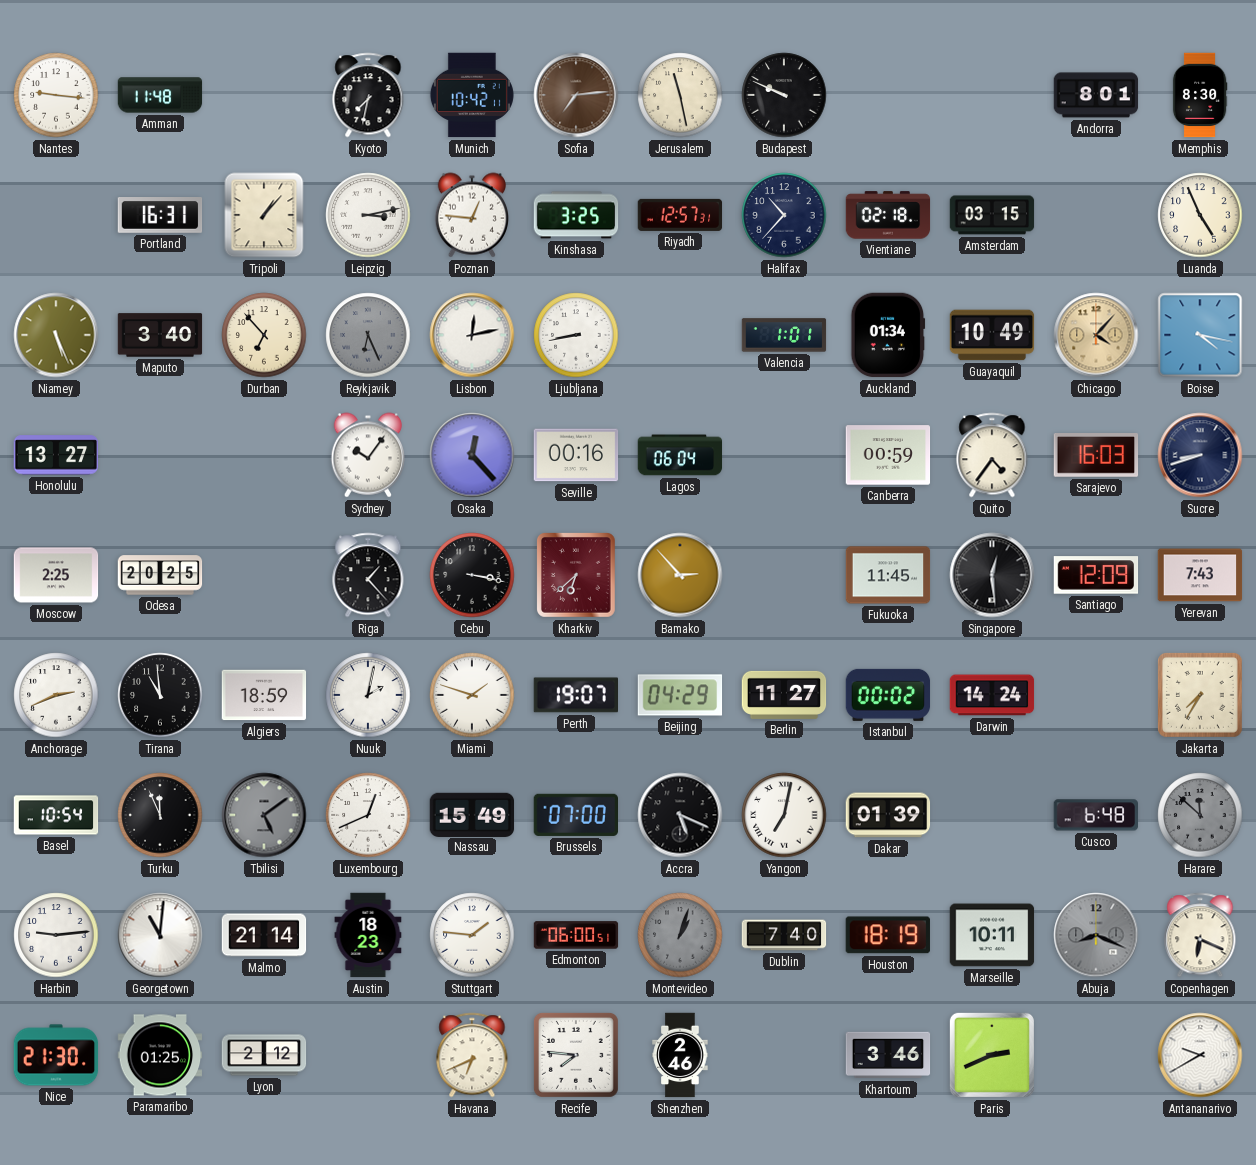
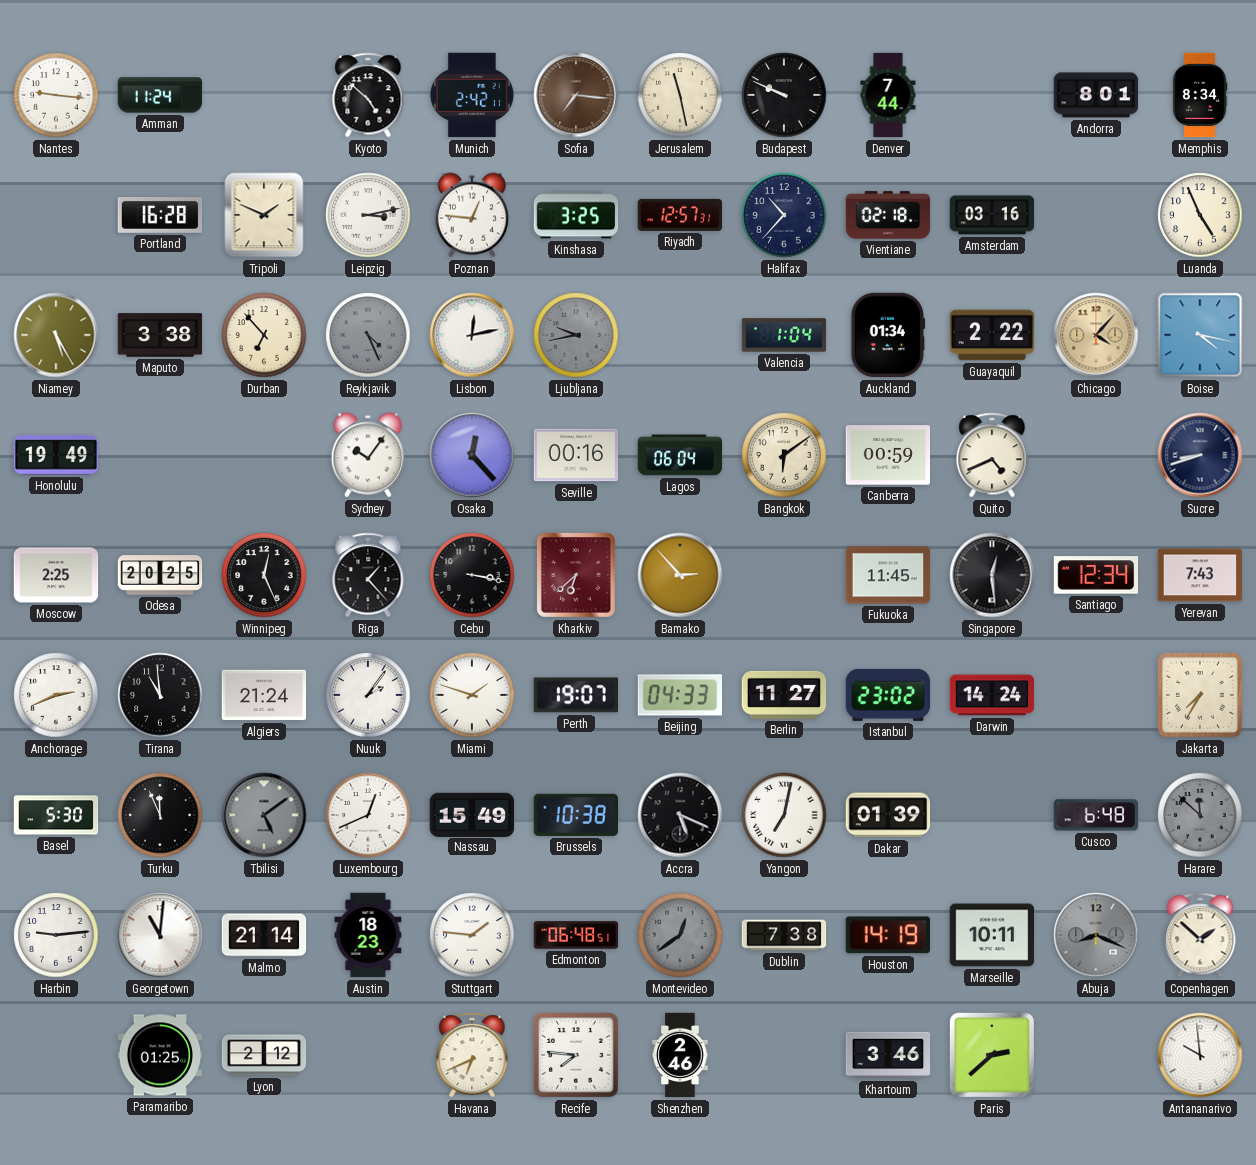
Amman: 11:48 -> 11:24 (160, 95)
Kyoto: 7:32 -> 4:52 (368, 95)
Munich: 10:42 -> 2:42 (472, 95)
Sofia: 7:14 -> 7:16 (576, 95)
Denver: none -> 7:44 (888, 95)
Memphis: 8:30 -> 8:34 (1200, 95)
Portland: 16:31 -> 16:28 (160, 216)
Tripoli: 1:07 -> 1:49 (264, 215)
Amsterdam: 03:15 -> 03:16 (992, 215)
Niamey: 5:26 -> 5:25 (56, 335)
Maputo: 3:40 -> 3:38 (160, 335)
Reykjavik: 6:26 -> 4:26 (368, 335)
Ljubljana: 8:43 -> 9:43 (576, 335)
Ljubljana dial: white -> grey (576, 335)
Valencia: 1:01 -> 1:04 (784, 335)
Guayaquil: 10:49 -> 2:22 (992, 335)
Honolulu: 13:27 -> 19:49 (56, 455)
Bangkok: none -> 6:09 (784, 455)
Quito: 4:36 -> 4:41 (992, 455)
Sarajevo: 16:03 -> none (1096, 456)
Winnipeg: none -> 12:26 (264, 575)
Santiago: 12:09 -> 12:34 (1096, 575)
Algiers: 18:59 -> 21:24 (264, 695)
Nuuk: 2:02 -> 2:06 (368, 695)
Beijing: 04:29 -> 04:33 (680, 695)
Istanbul: 00:02 -> 23:02 (888, 695)
Basel: 10:54 -> 5:30 (56, 815)
Brussels: 07:00 -> 10:38 (575, 815)
Edmonton: 06:00 -> 06:48 (576, 935)
Montevideo: 1:03 -> 12:39 (680, 935)
Dublin: 7:40 -> 7:38 (784, 935)
Houston: 18:19 -> 14:19 (888, 935)
Copenhagen: 6:19 -> 1:52 (1200, 935)
Nice: 21:30 -> none (56, 1055)
Paris: 2:41 -> 2:38 (992, 1055)
Antananarivo: 9:40 -> 9:59 (1200, 1055)
